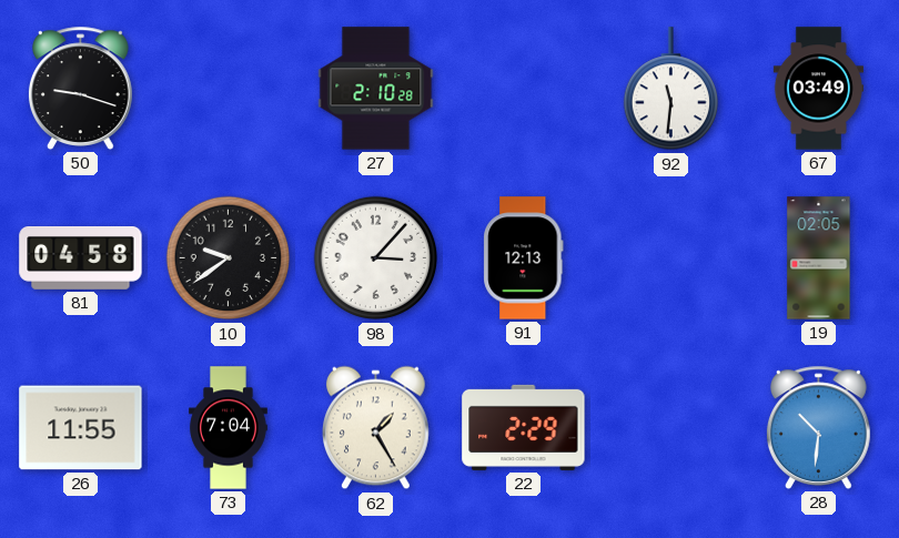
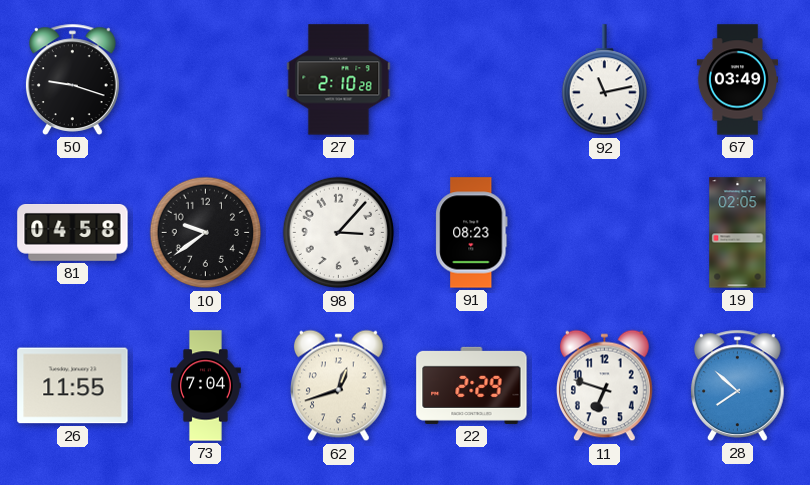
92: 11:31 -> 11:13 (604, 80)
91: 12:13 -> 08:23 (472, 233)
62: 1:25 -> 12:42 (339, 386)
11: none -> 6:48 (605, 386)
28: 10:31 -> 7:52 (738, 385)
